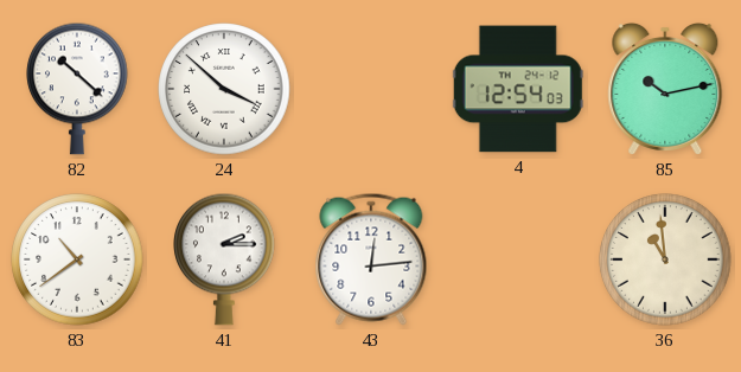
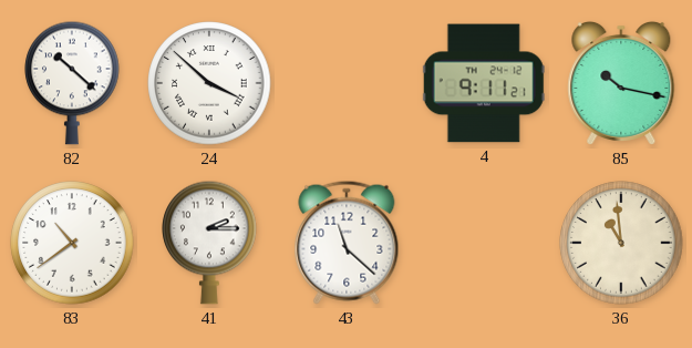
4: 12:54 -> 9:11 (484, 83)
85: 10:13 -> 10:17 (621, 83)
43: 12:14 -> 11:22 (347, 243)
